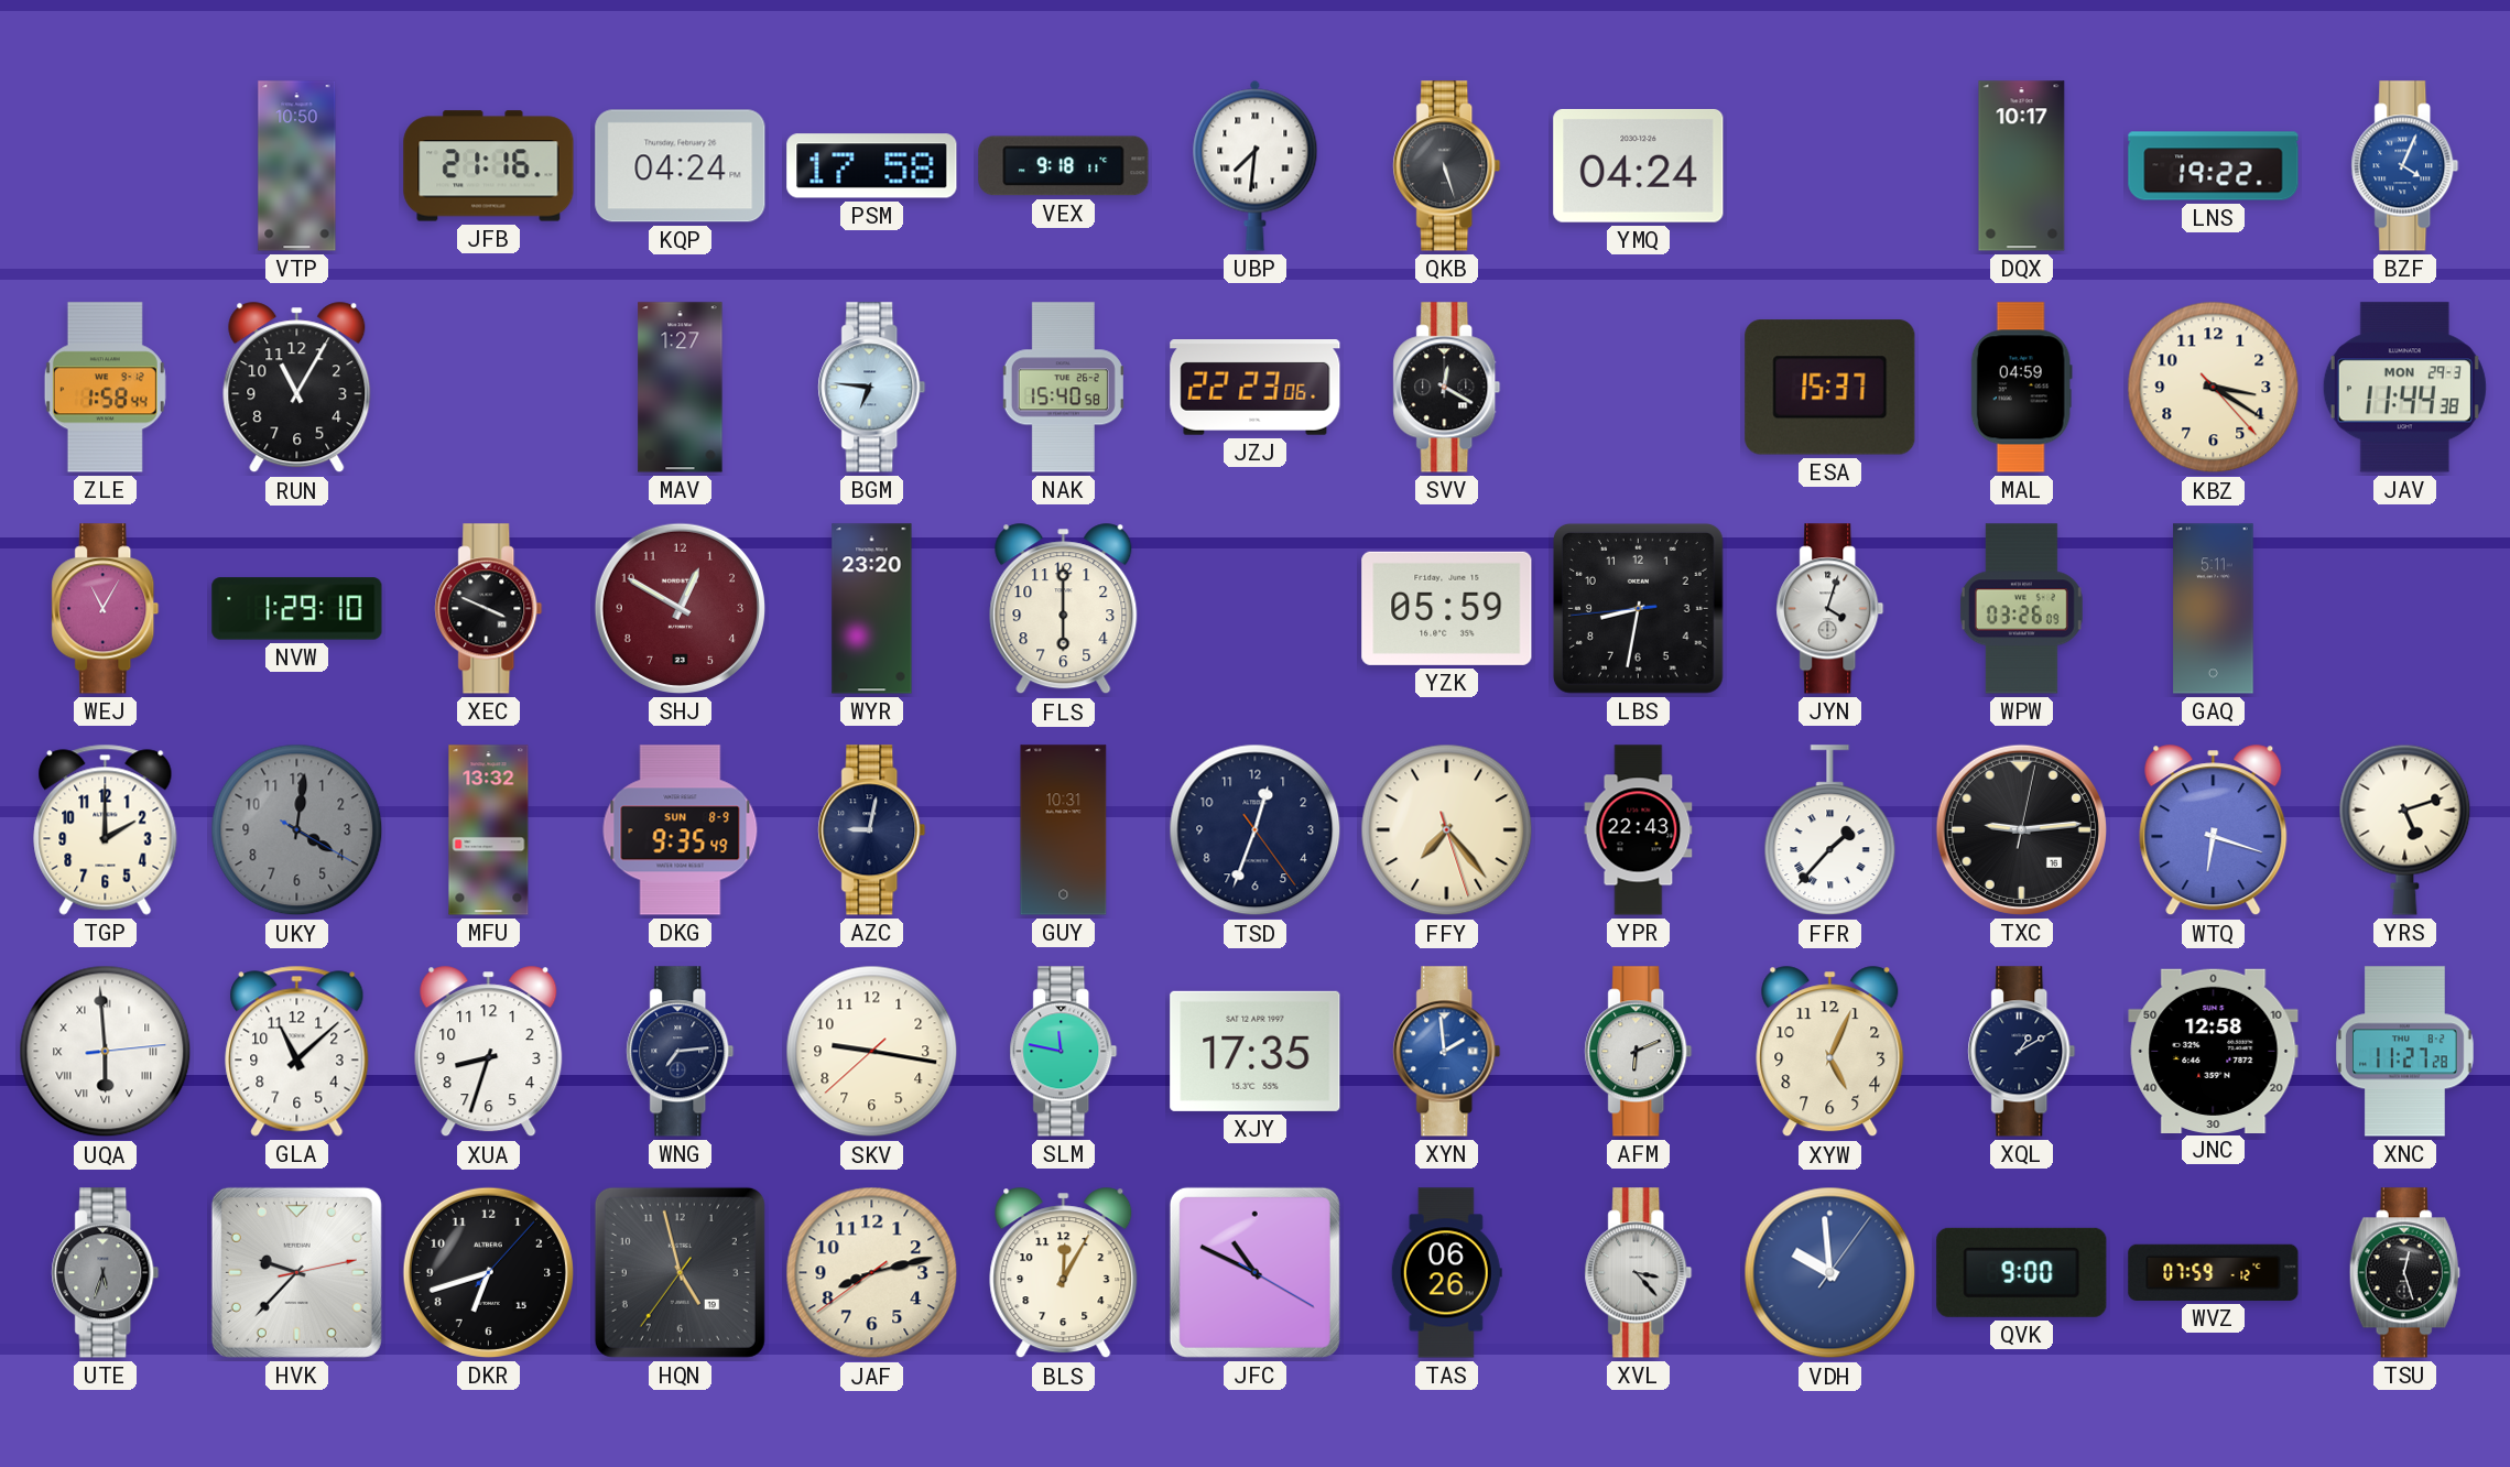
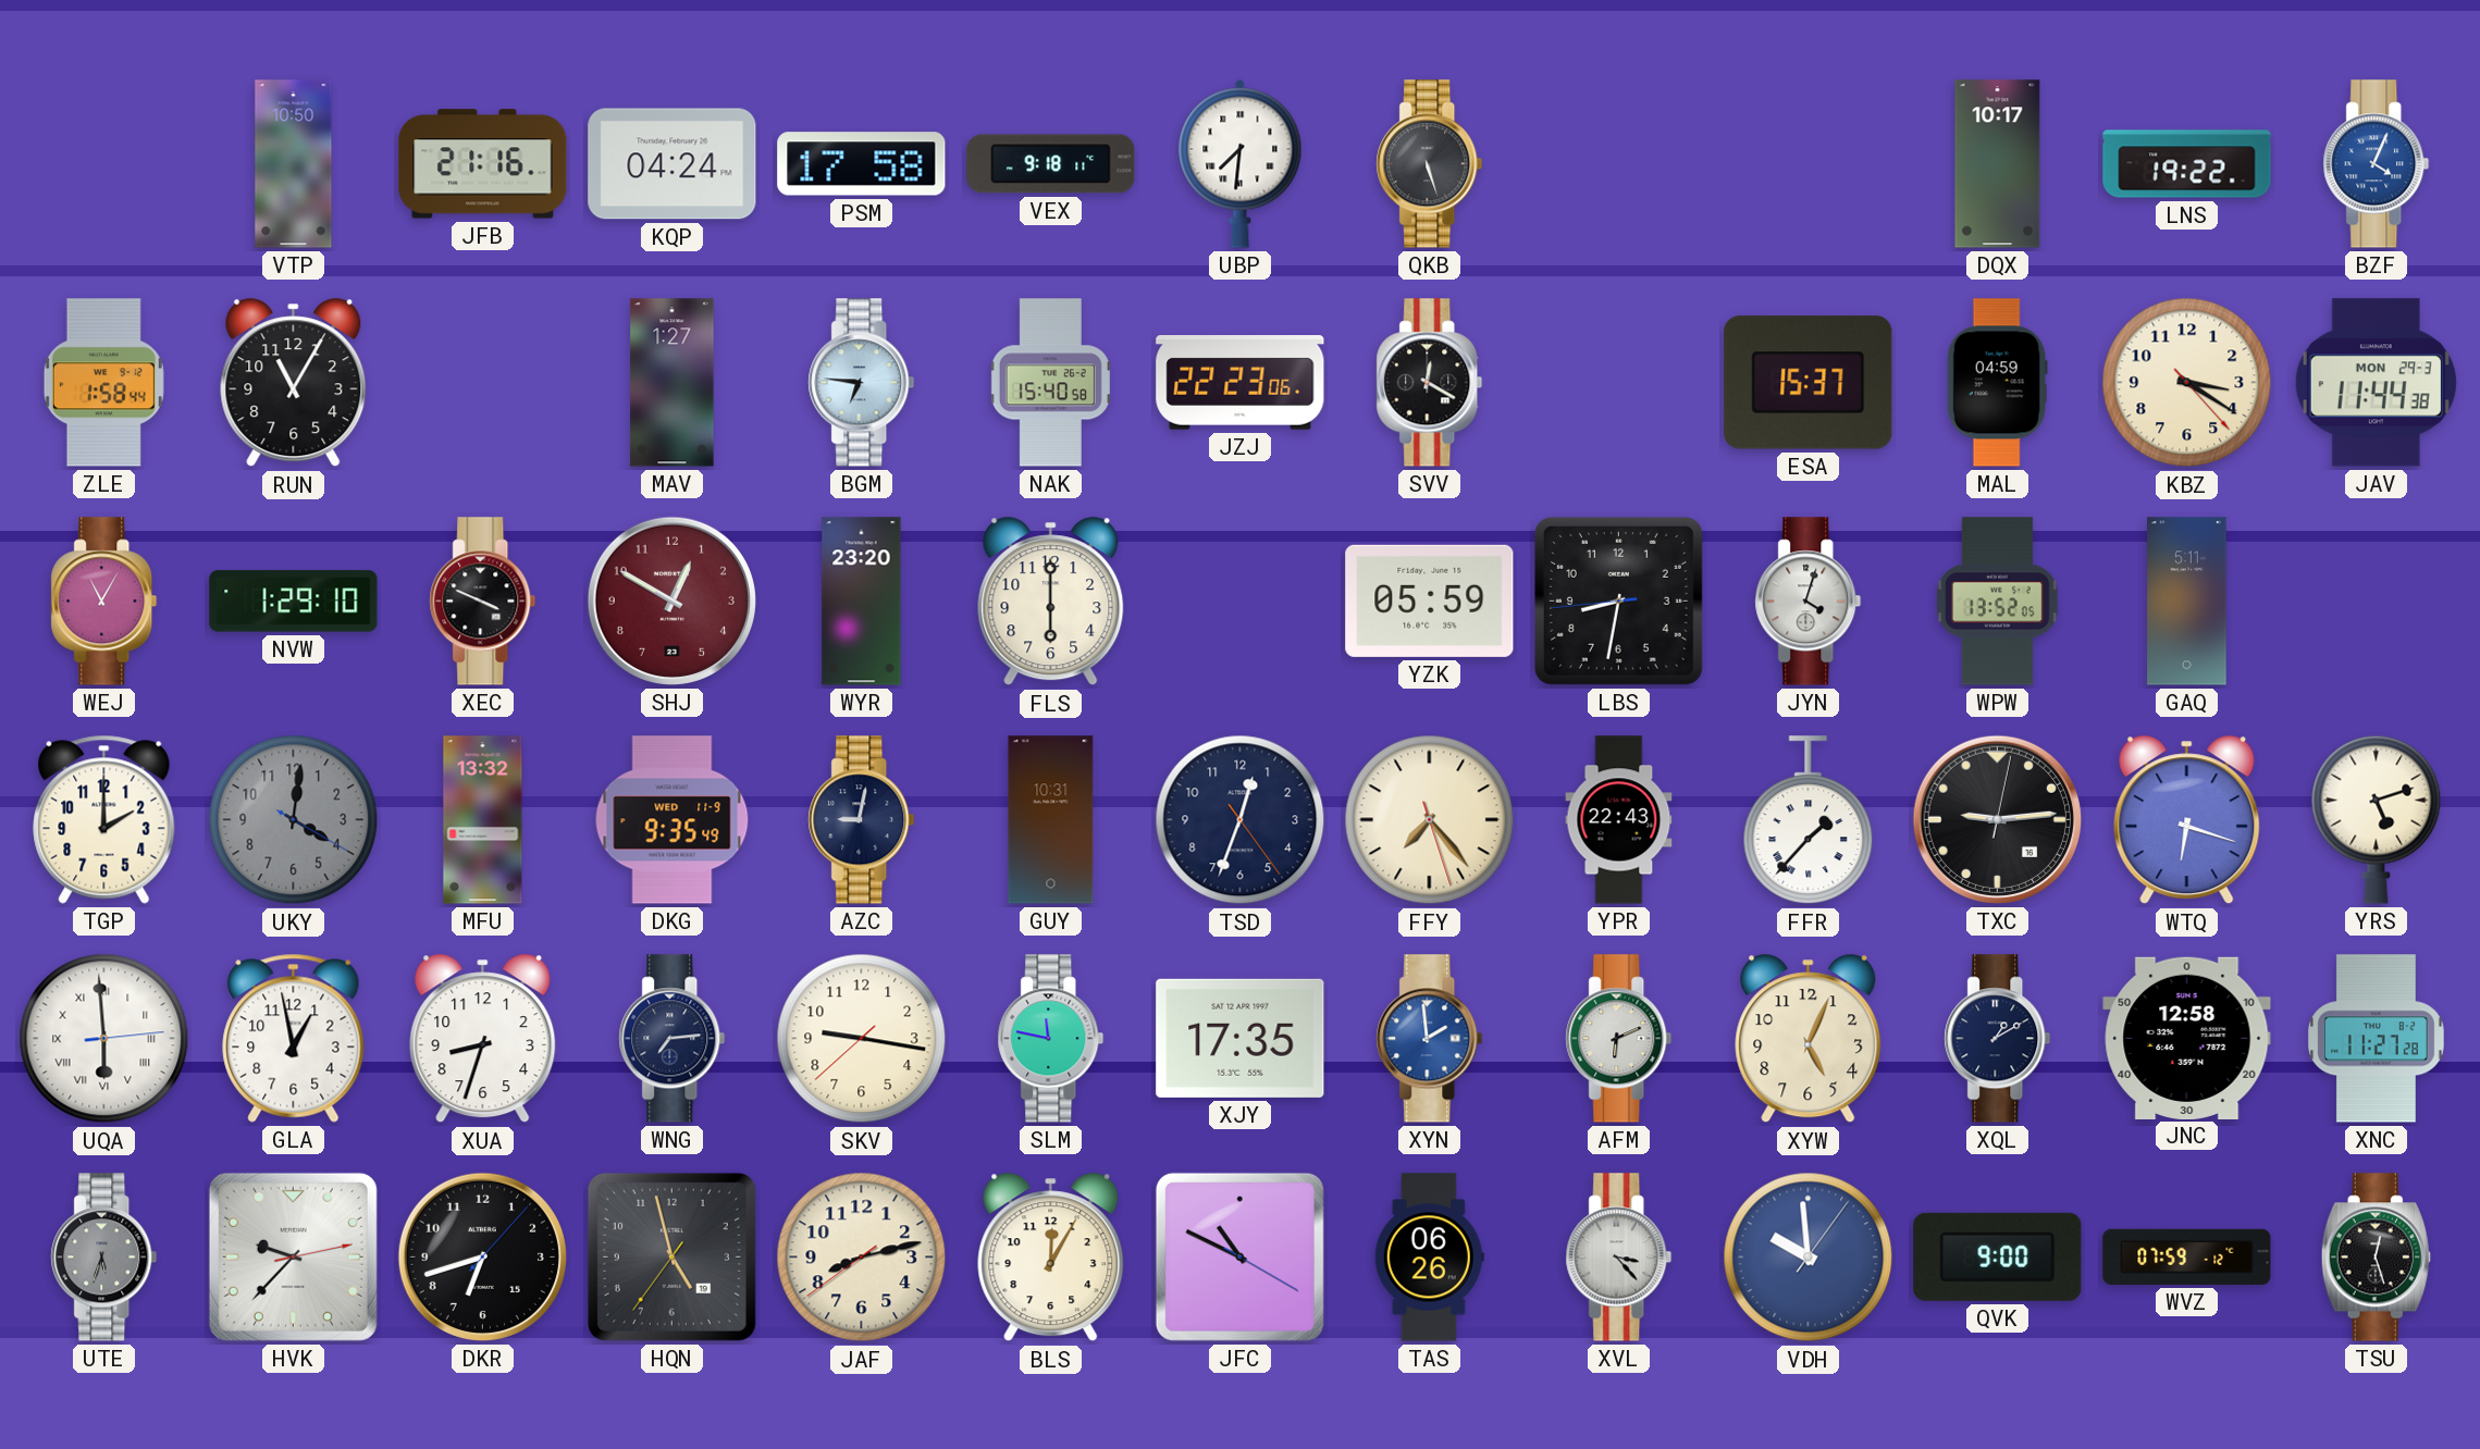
YMQ: 04:24 -> none (1639, 165)
WPW: 03:26 -> 13:52 (1997, 602)
DKG date: SUN 8-9 -> WED 11-9 (673, 820)
GLA: 11:08 -> 12:58 (294, 1038)
